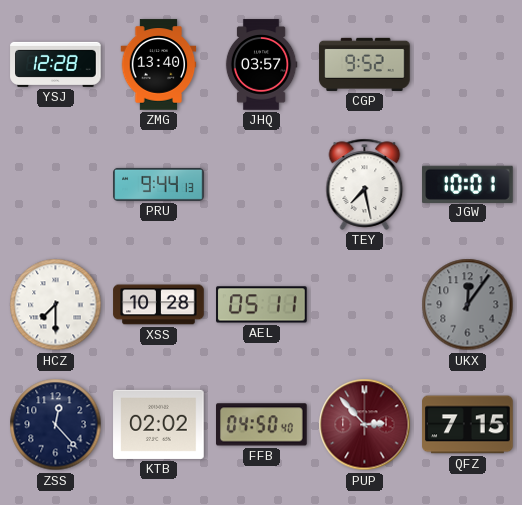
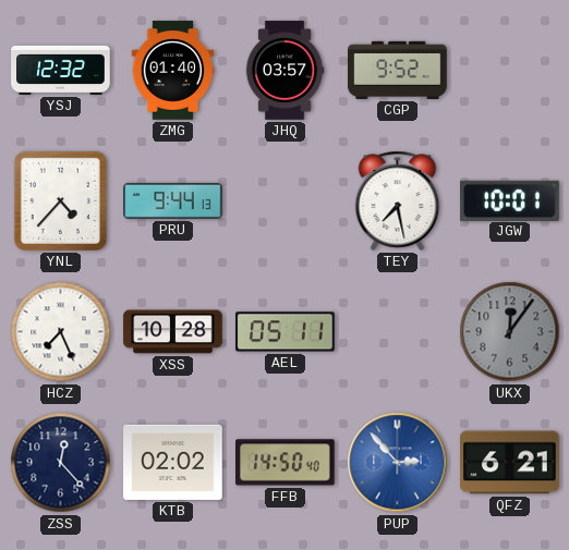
YSJ: 12:28 -> 12:32 (61, 70)
ZMG: 13:40 -> 01:40 (173, 71)
YNL: none -> 4:37 (60, 200)
HCZ: 7:30 -> 7:26 (61, 332)
FFB: 04:50 -> 14:50 (286, 463)
PUP dial: burgundy -> blue (398, 463)
QFZ: 7:15 -> 6:21 (510, 463)
